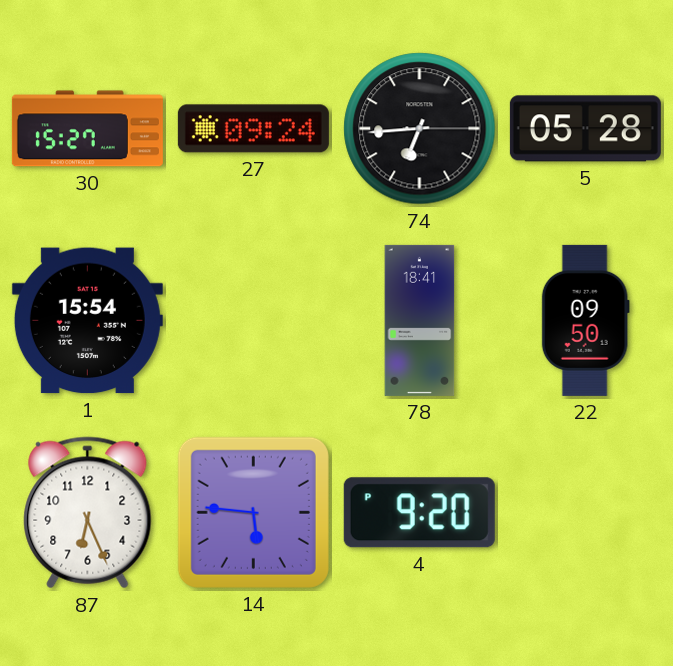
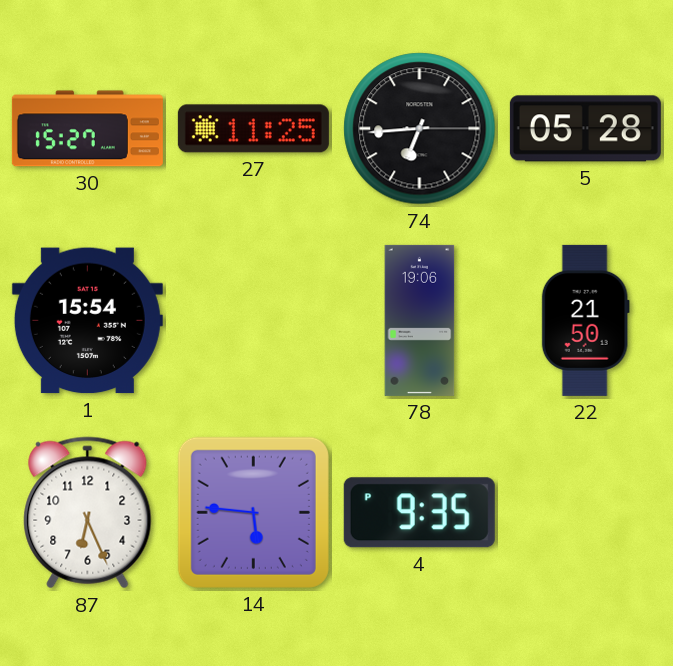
27: 09:24 -> 11:25 (253, 129)
78: 18:41 -> 19:06 (420, 320)
22: 09:50 -> 21:50 (585, 320)
4: 9:20 -> 9:35 (419, 513)
